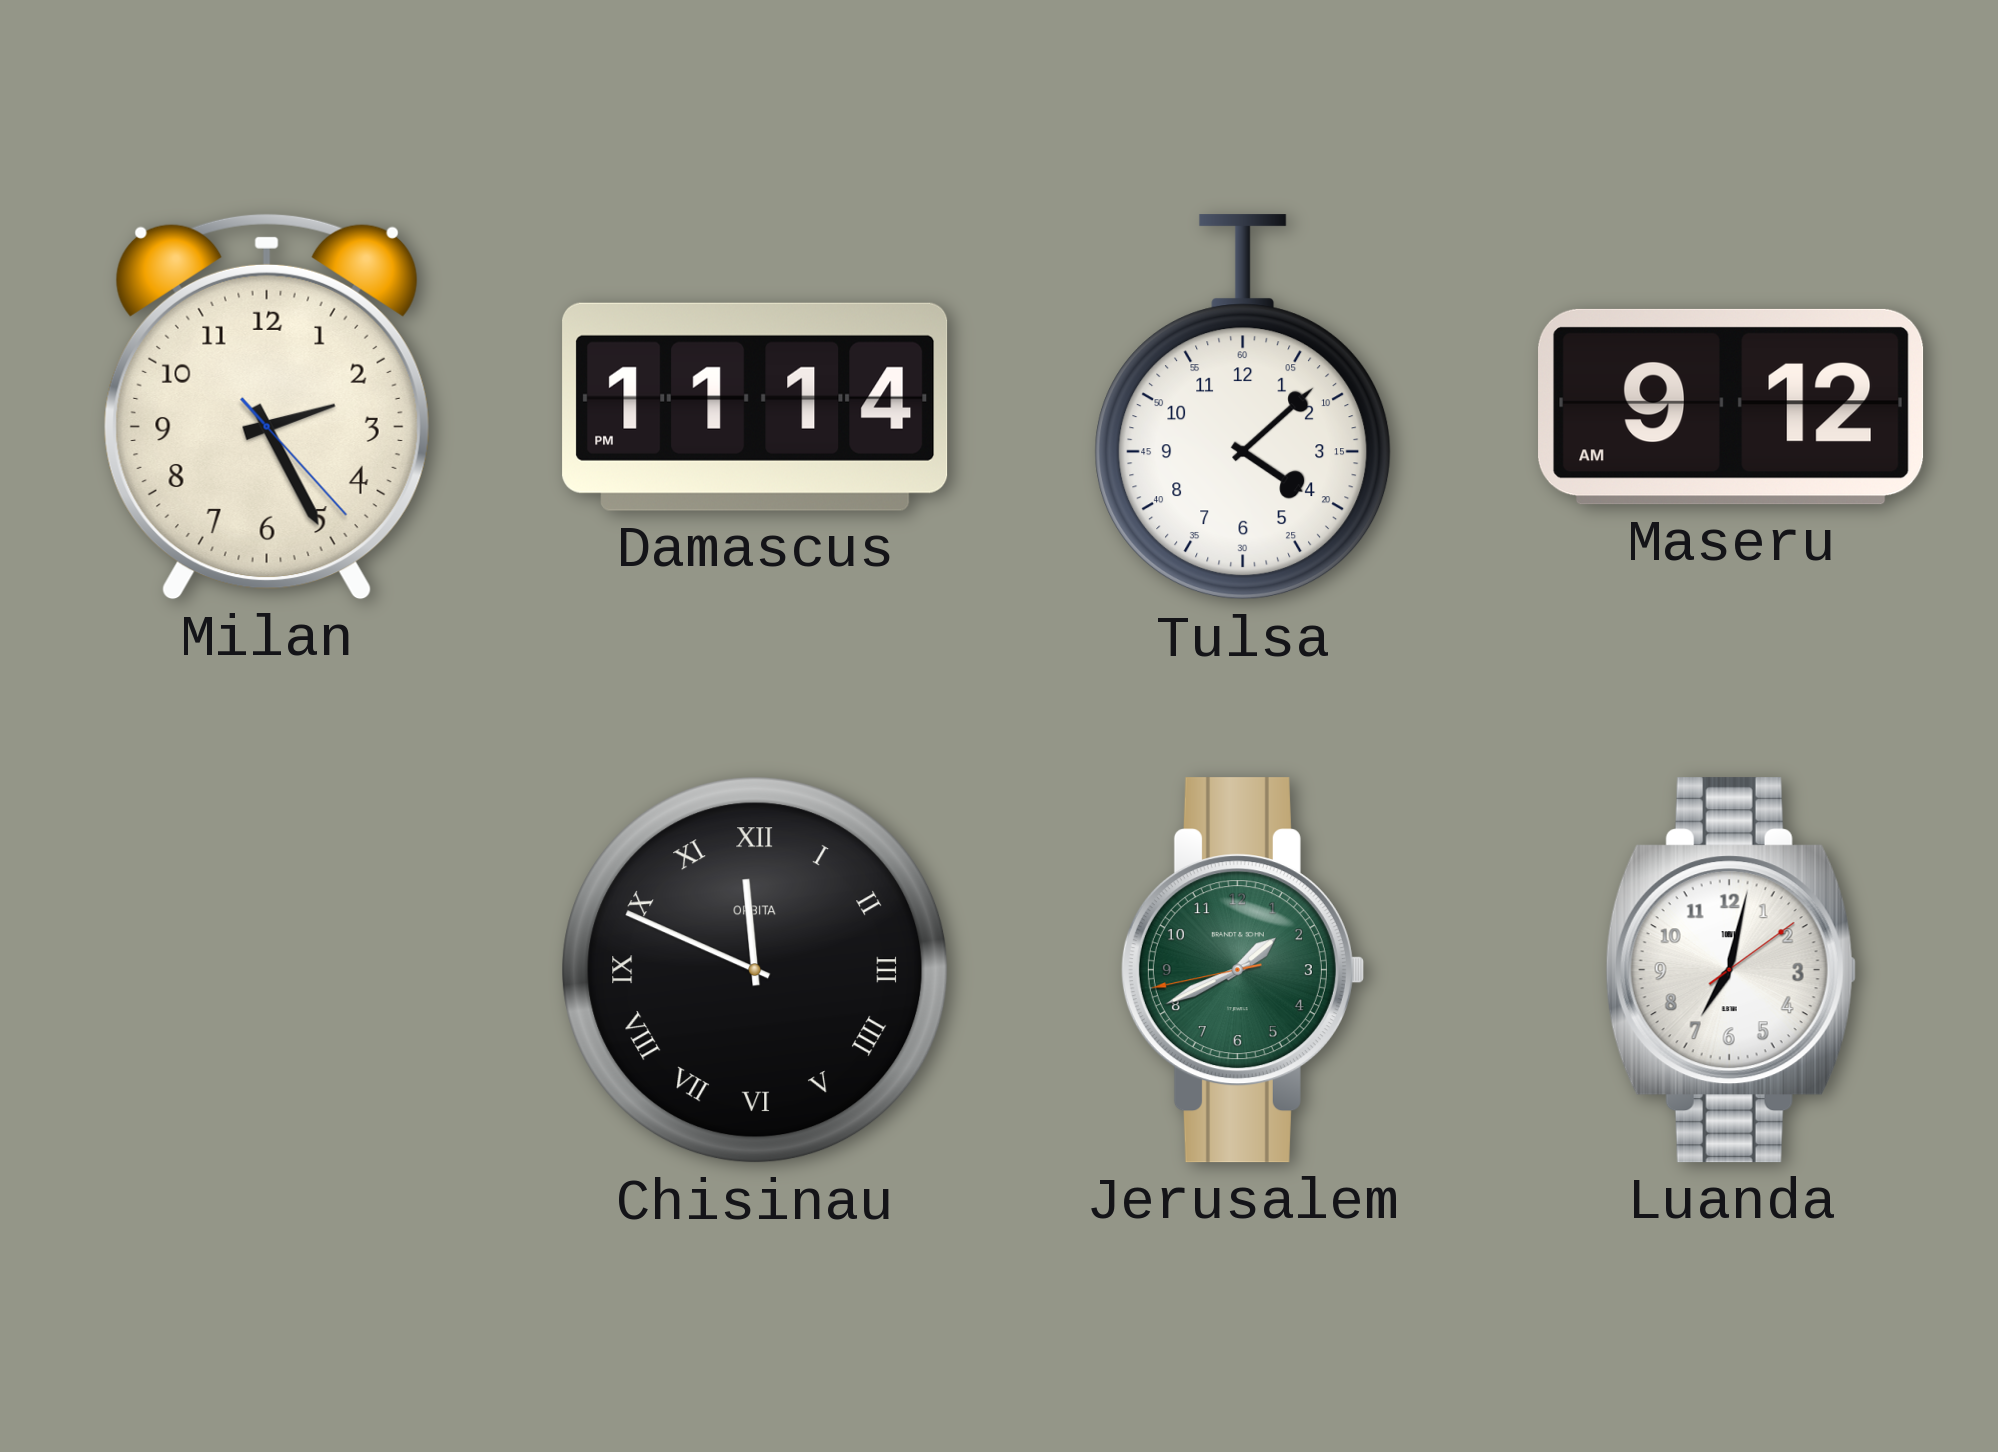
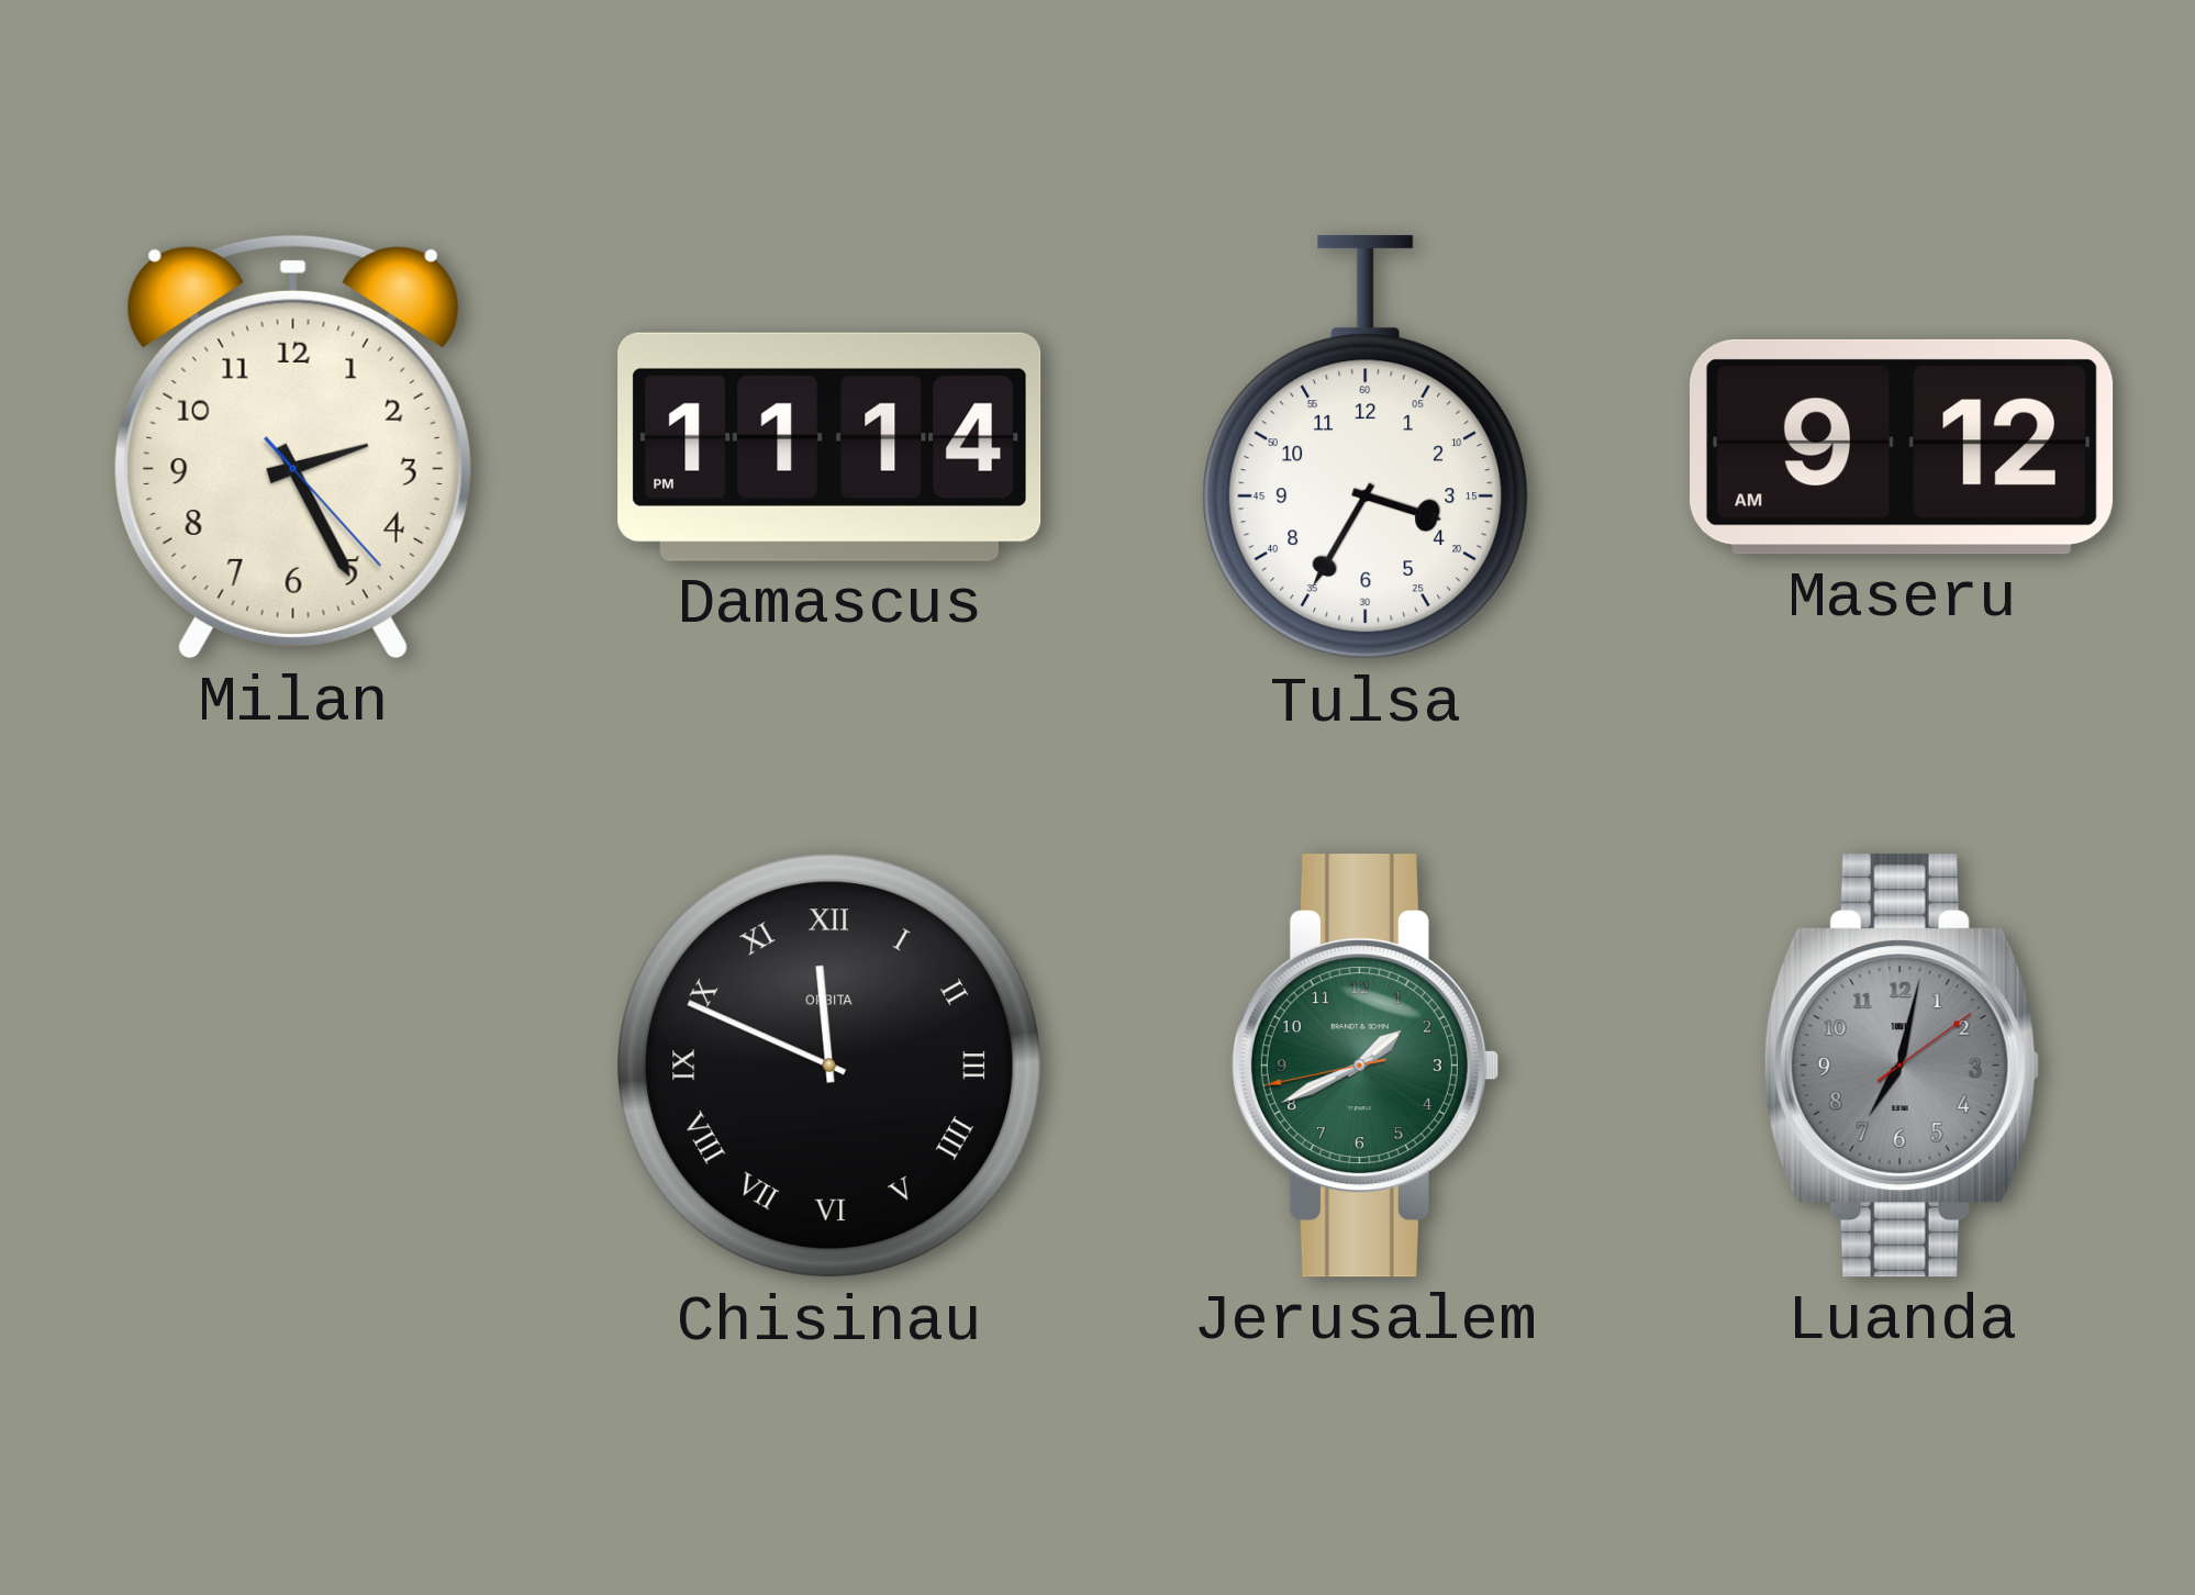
Tulsa: 4:08 -> 3:35 (1366, 448)
Luanda dial: white -> grey (1902, 1066)
